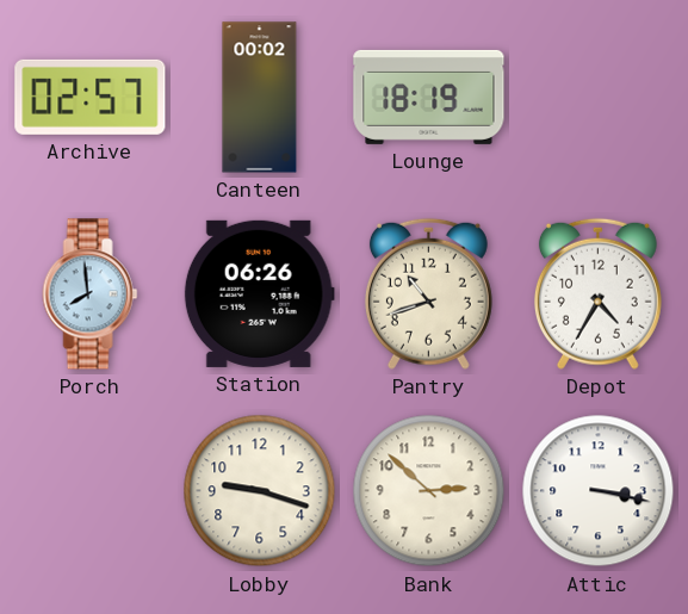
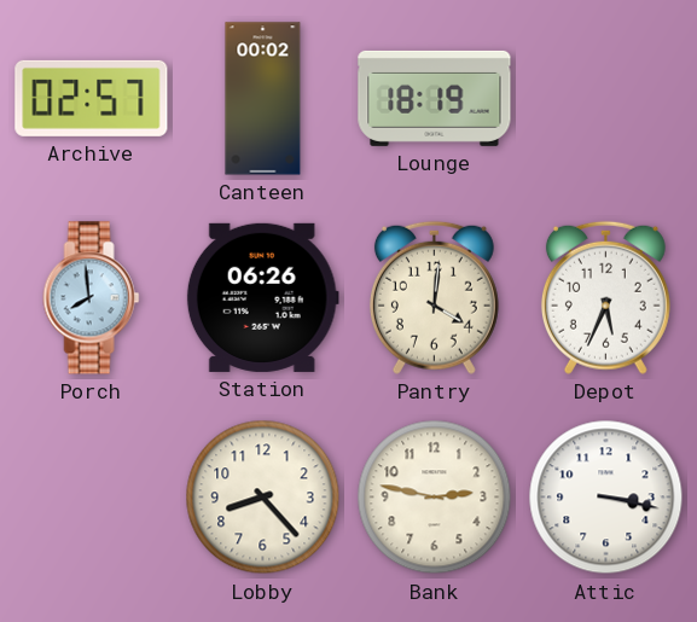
Pantry: 10:42 -> 4:01 (434, 297)
Depot: 4:35 -> 5:34 (605, 297)
Lobby: 9:18 -> 8:23 (263, 498)
Bank: 2:52 -> 2:47 (435, 498)
